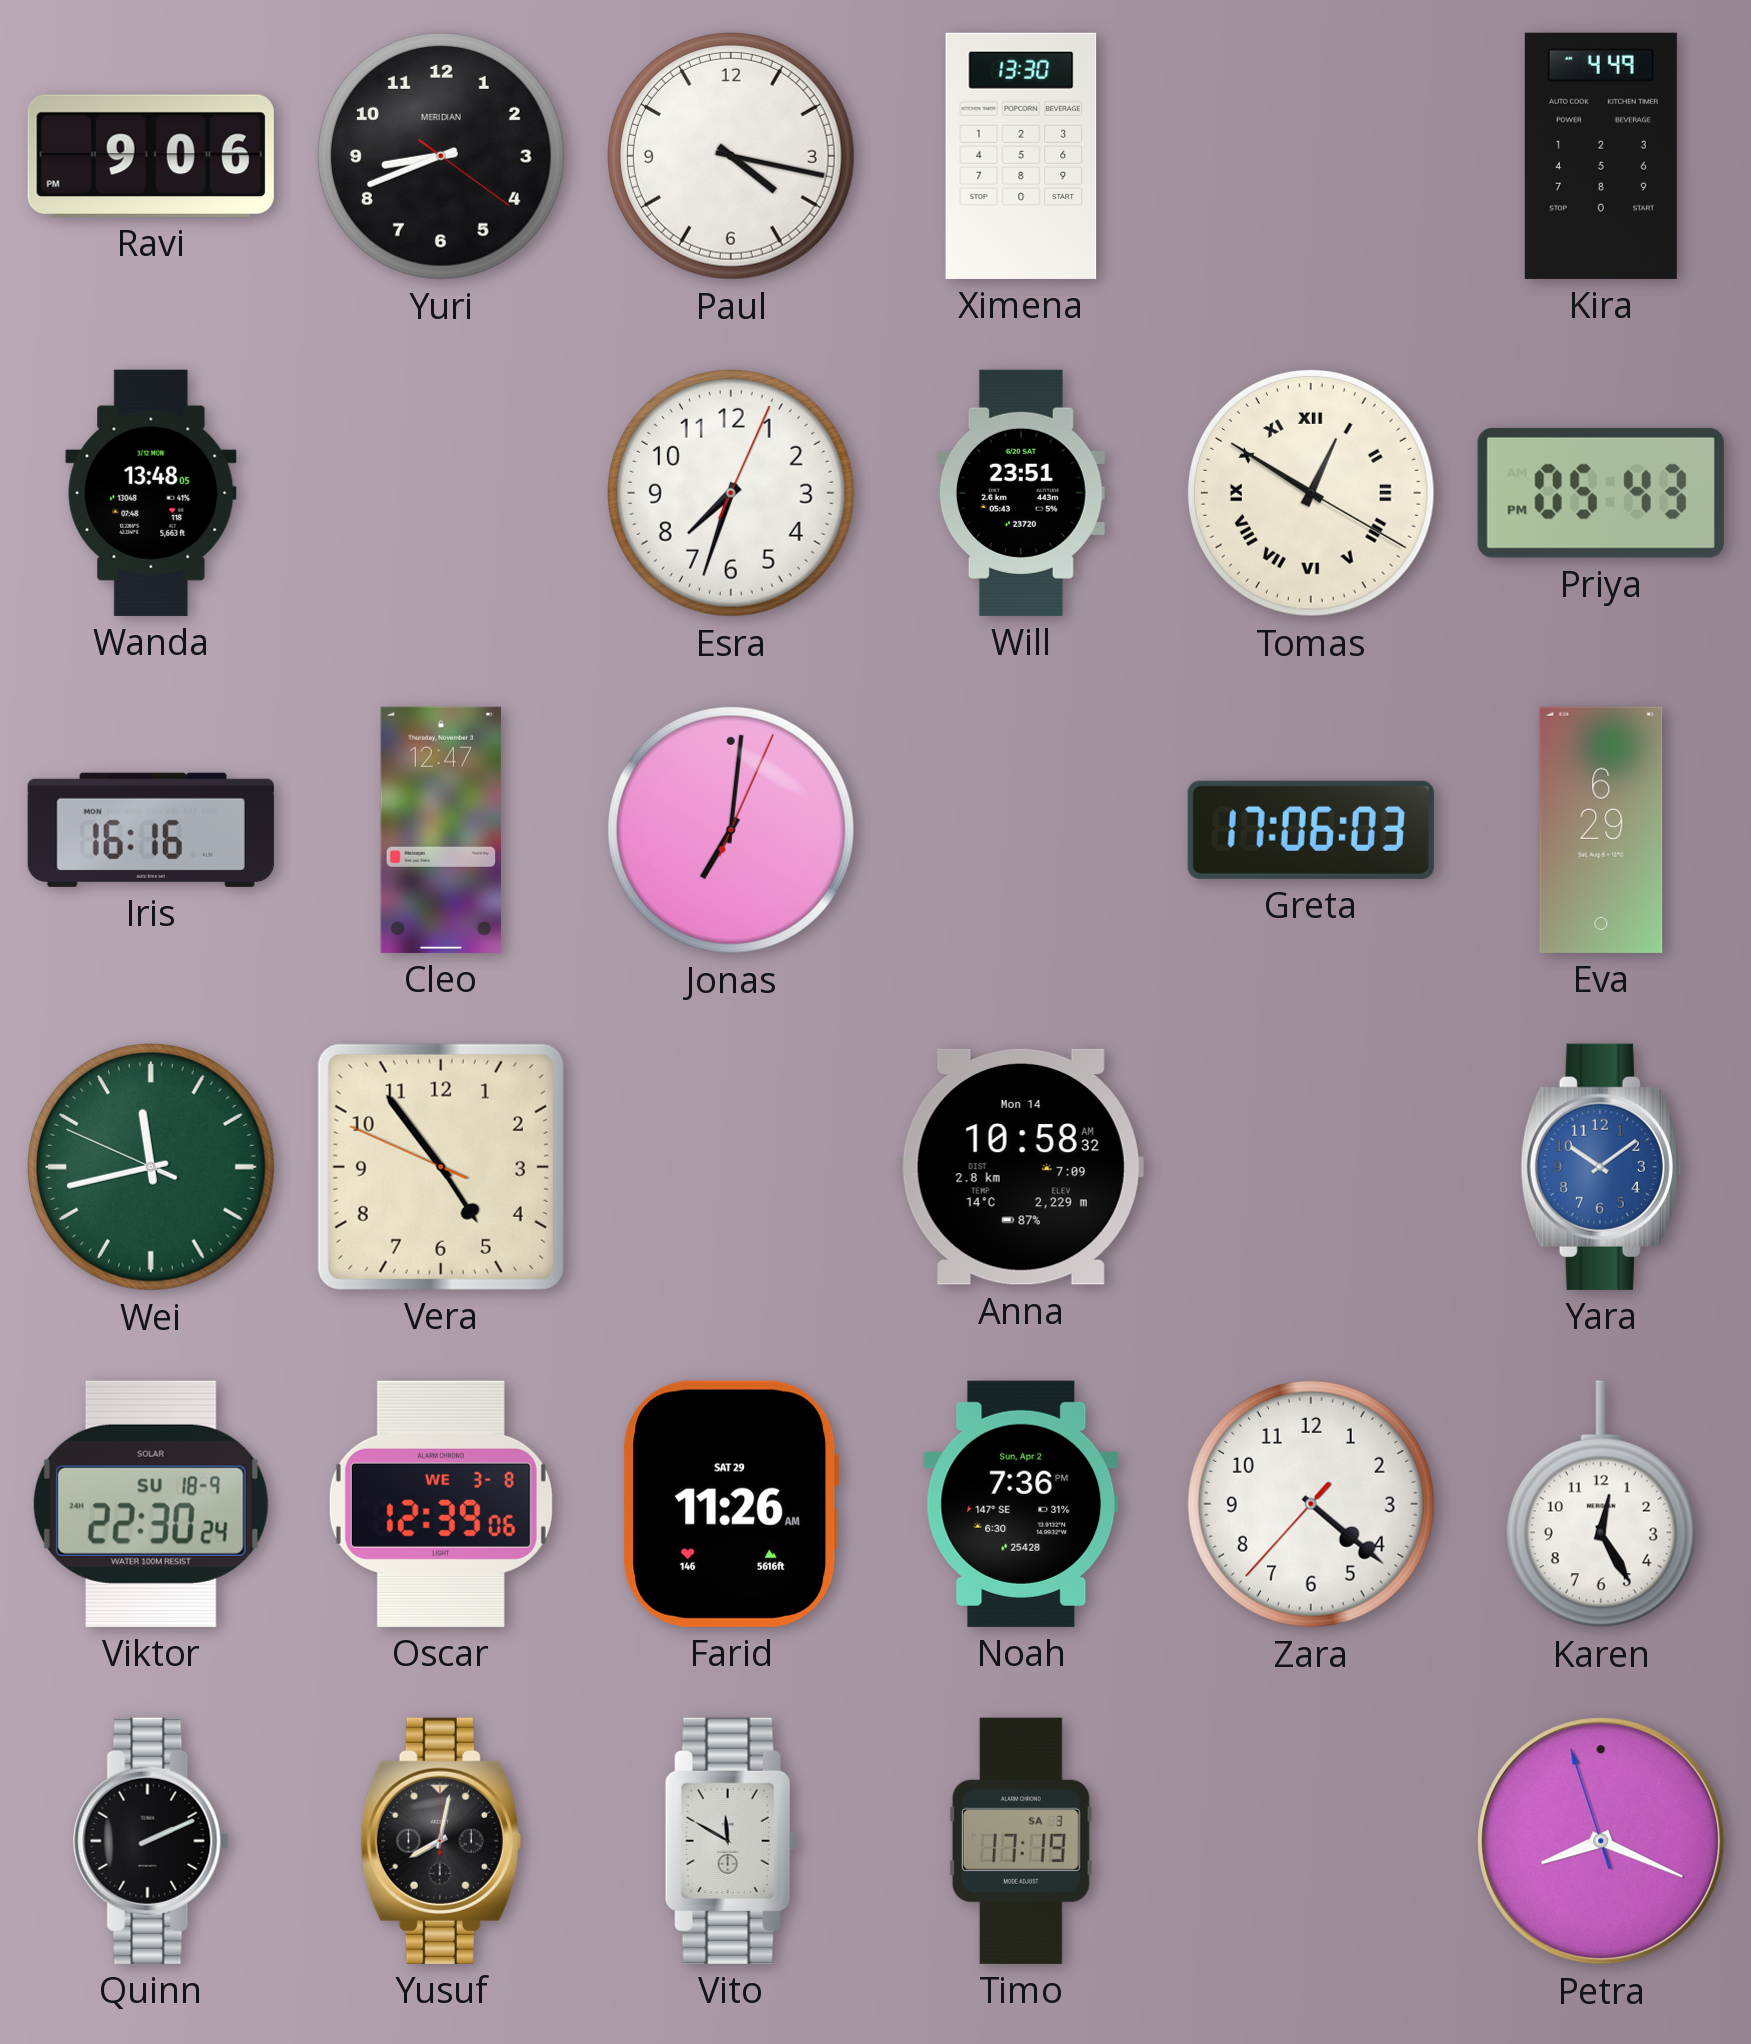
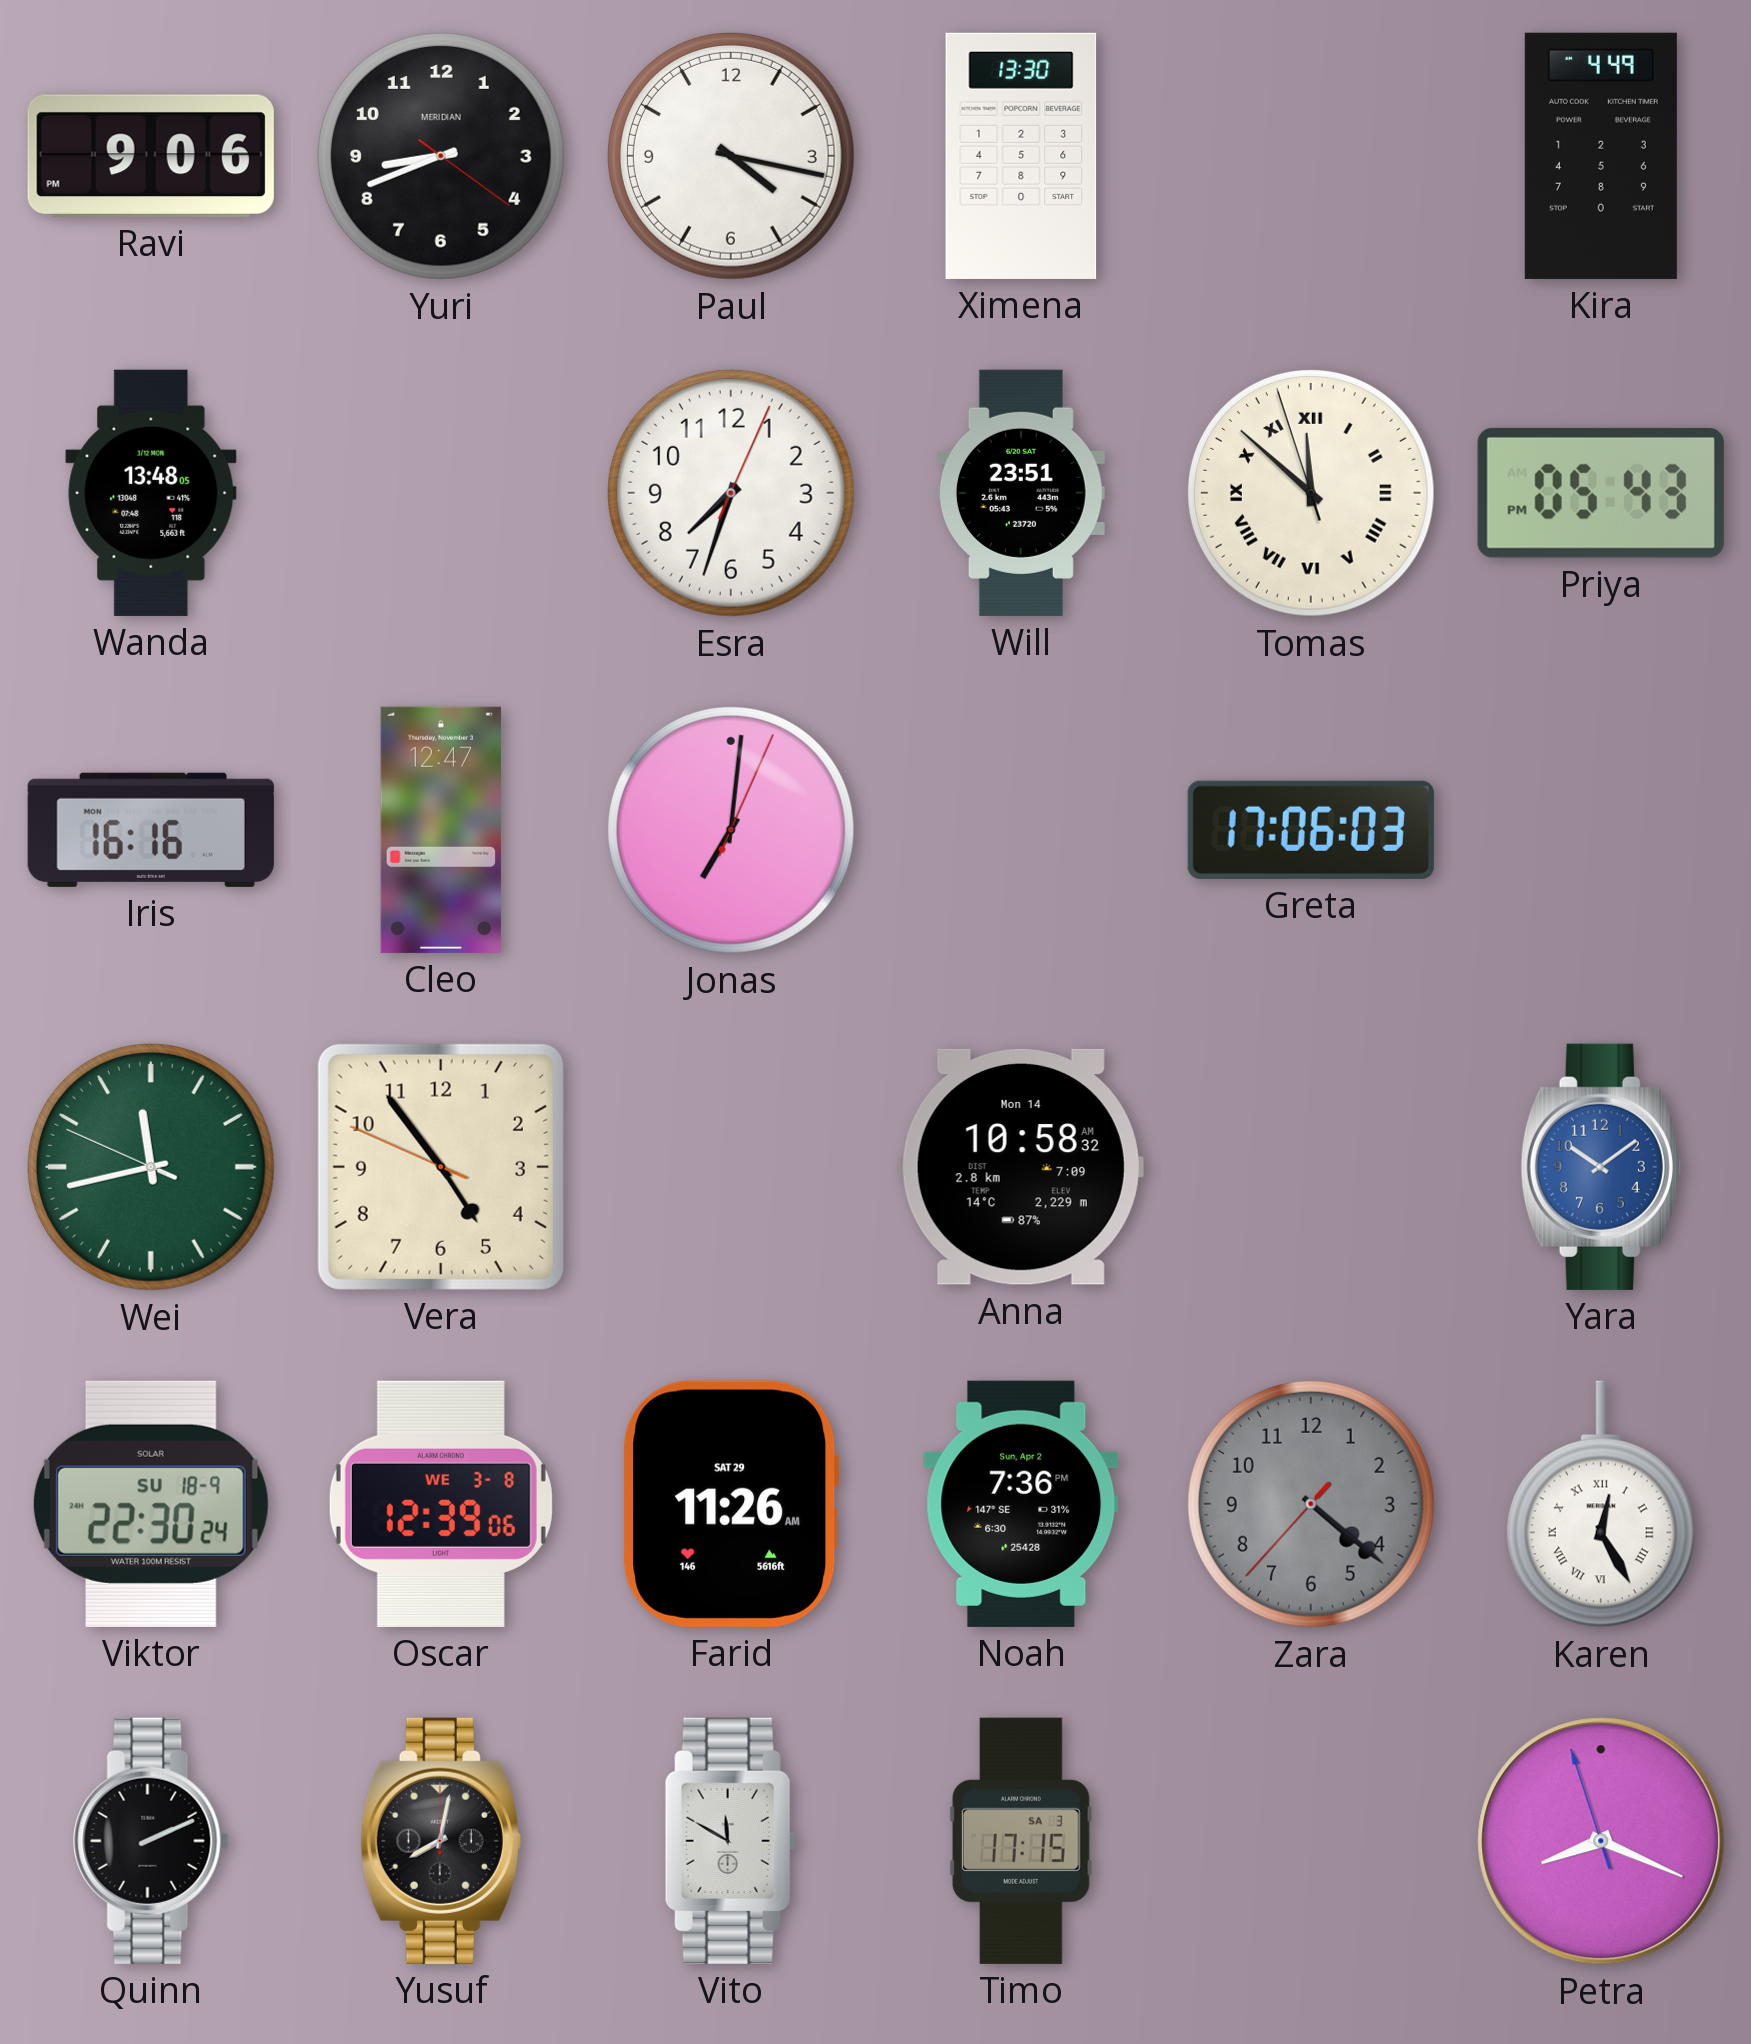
Tomas: 12:50 -> 11:51 (1311, 493)
Eva: 6:29 -> none (1601, 830)
Zara dial: white -> grey (1311, 1504)
Karen numerals: Arabic -> Roman (1601, 1504)
Timo: 17:19 -> 17:15 (1021, 1841)
